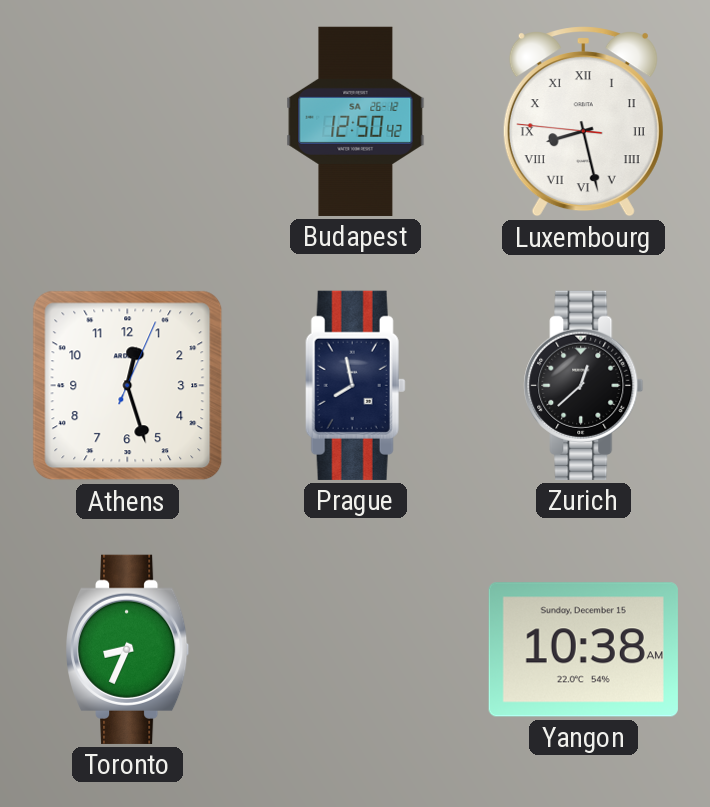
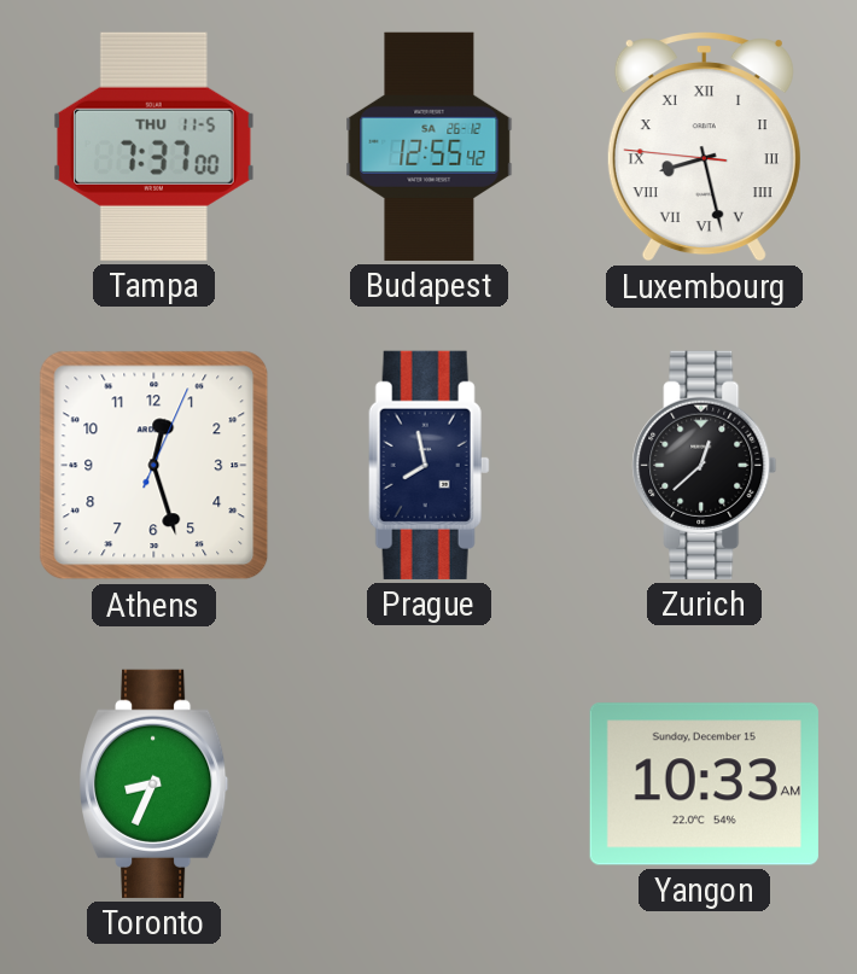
Tampa: none -> 7:37 (153, 146)
Budapest: 12:50 -> 12:55 (430, 146)
Yangon: 10:38 -> 10:33 (704, 785)
